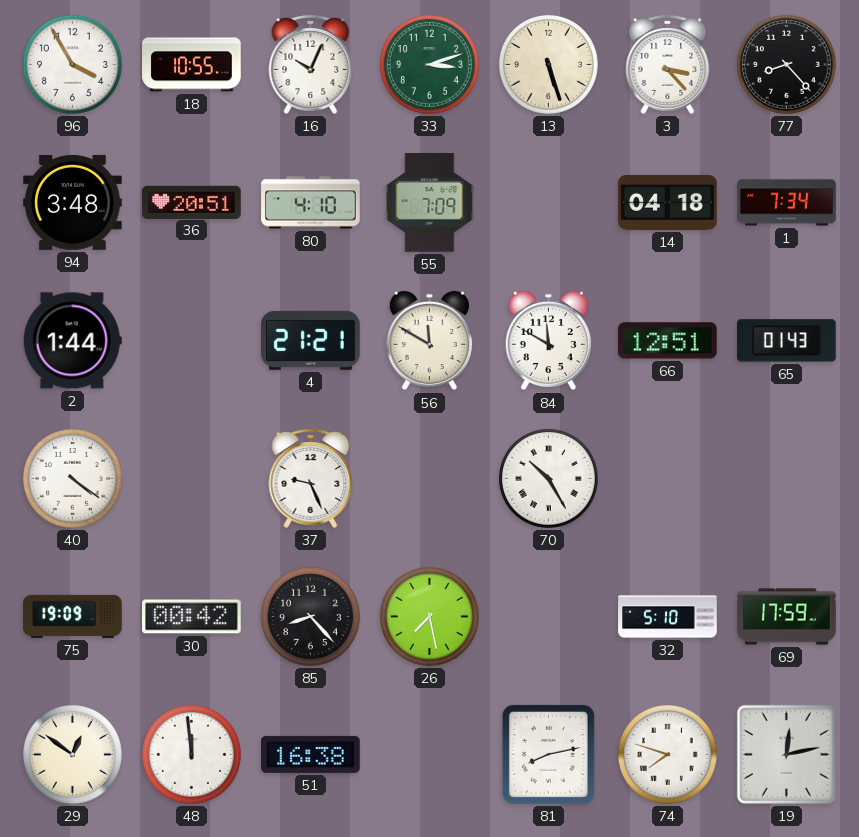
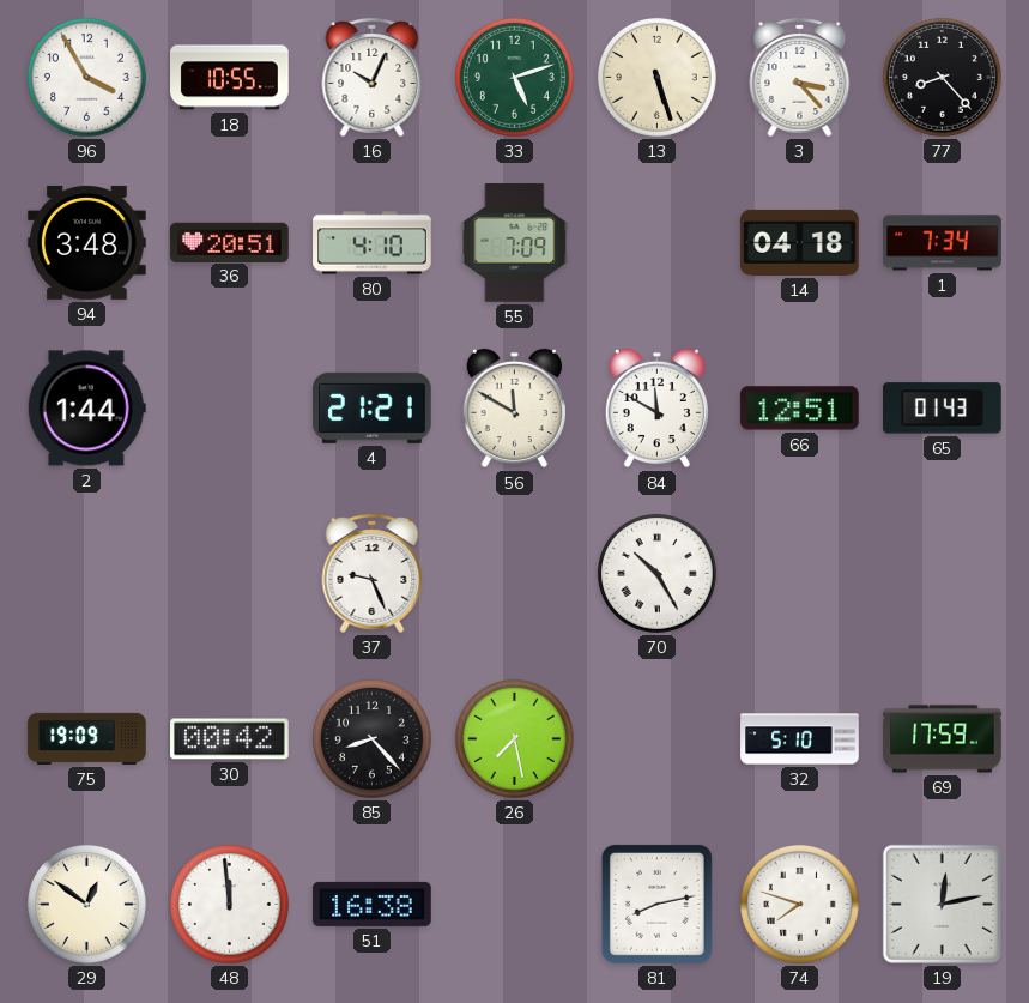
33: 3:12 -> 5:12 (514, 77)
40: 4:21 -> none (72, 478)
